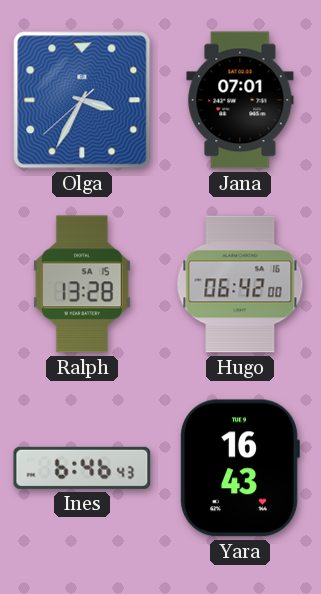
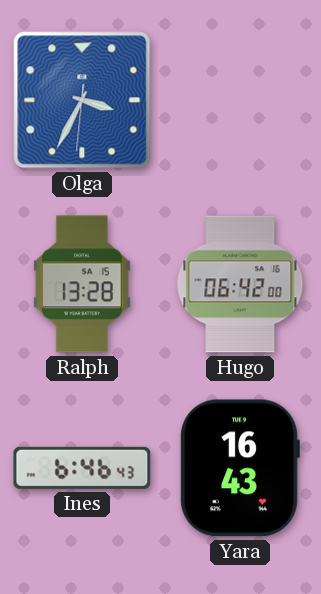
Olga: 3:34:38 -> 3:34:31 (82, 100)
Jana: 07:01 -> none (240, 100)
